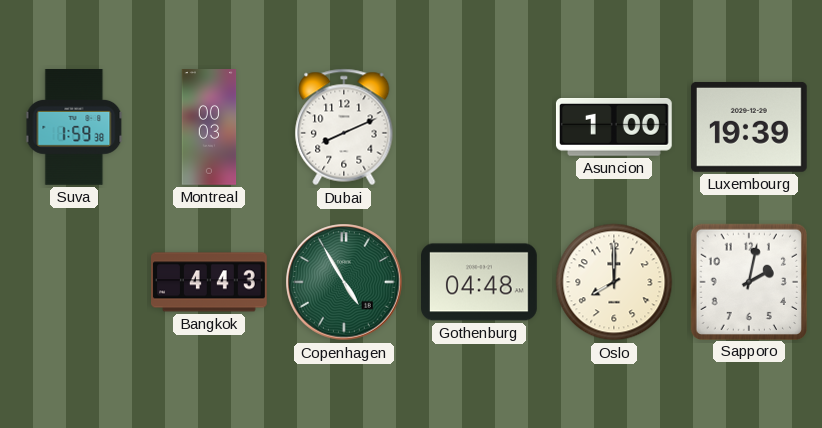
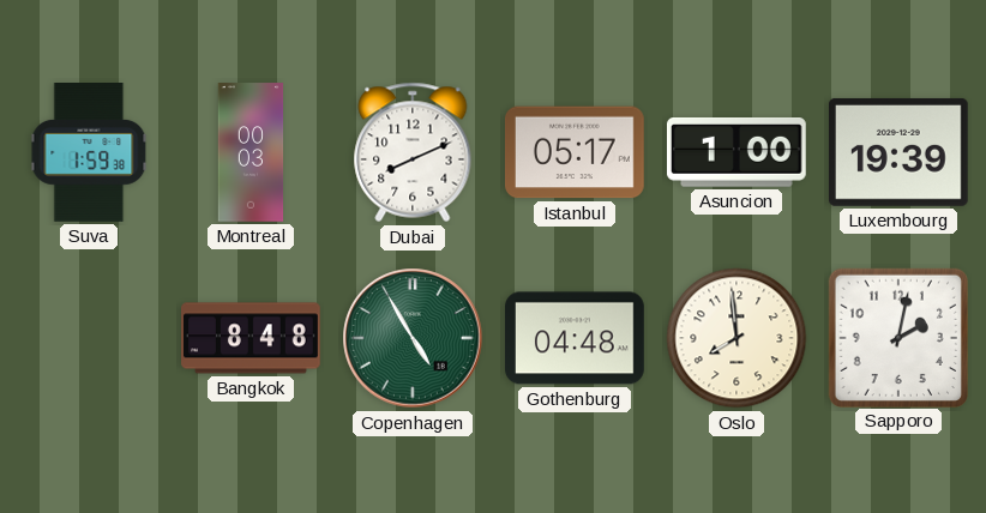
Istanbul: none -> 05:17 (575, 152)
Bangkok: 4:43 -> 8:48 (252, 338)
Oslo: 8:00 -> 7:59 (737, 338)
